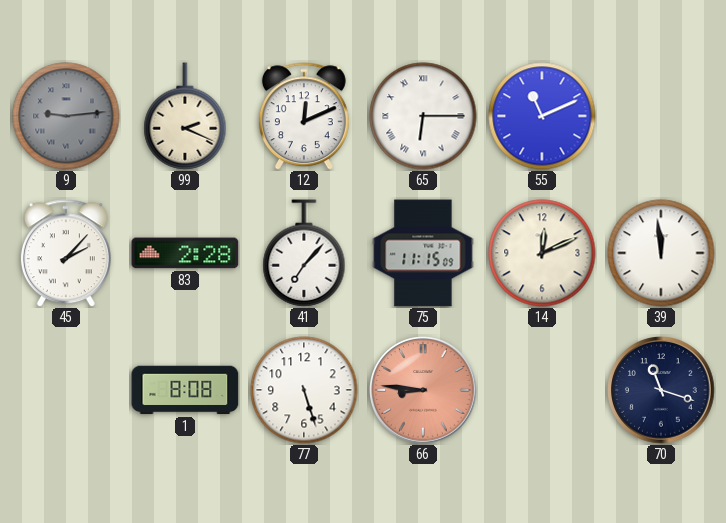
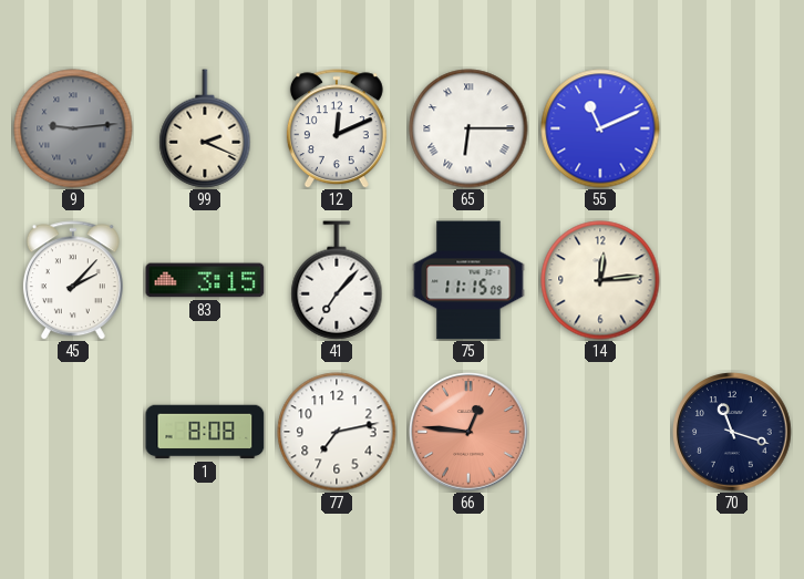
83: 2:28 -> 3:15 (205, 280)
14: 12:11 -> 12:14 (600, 280)
39: 11:59 -> none (661, 253)
77: 5:27 -> 7:13 (337, 432)
66: 8:46 -> 12:46 (468, 432)
